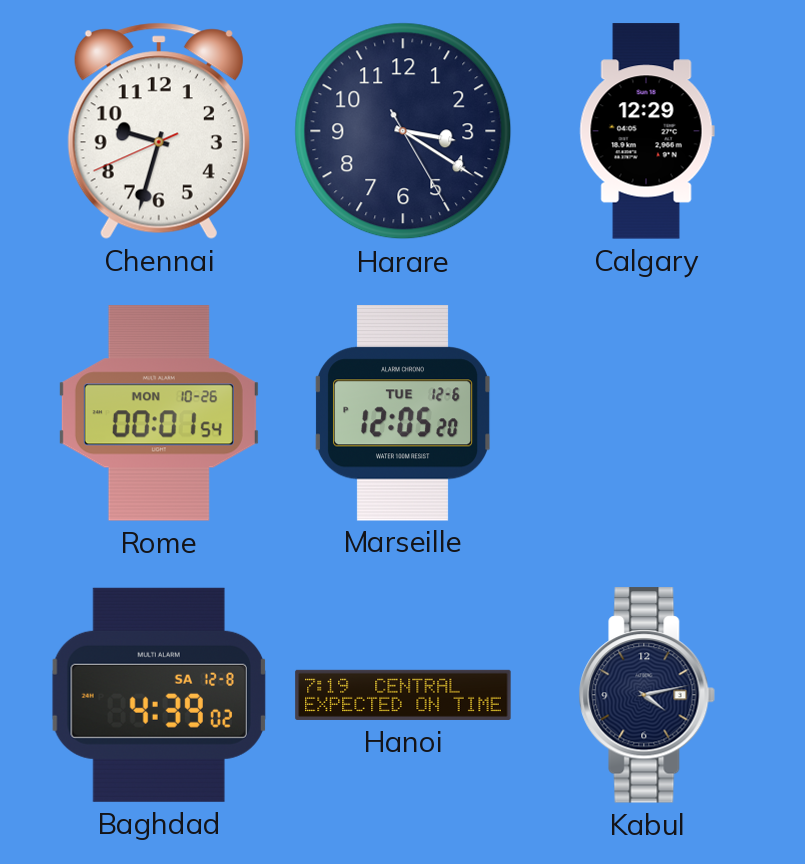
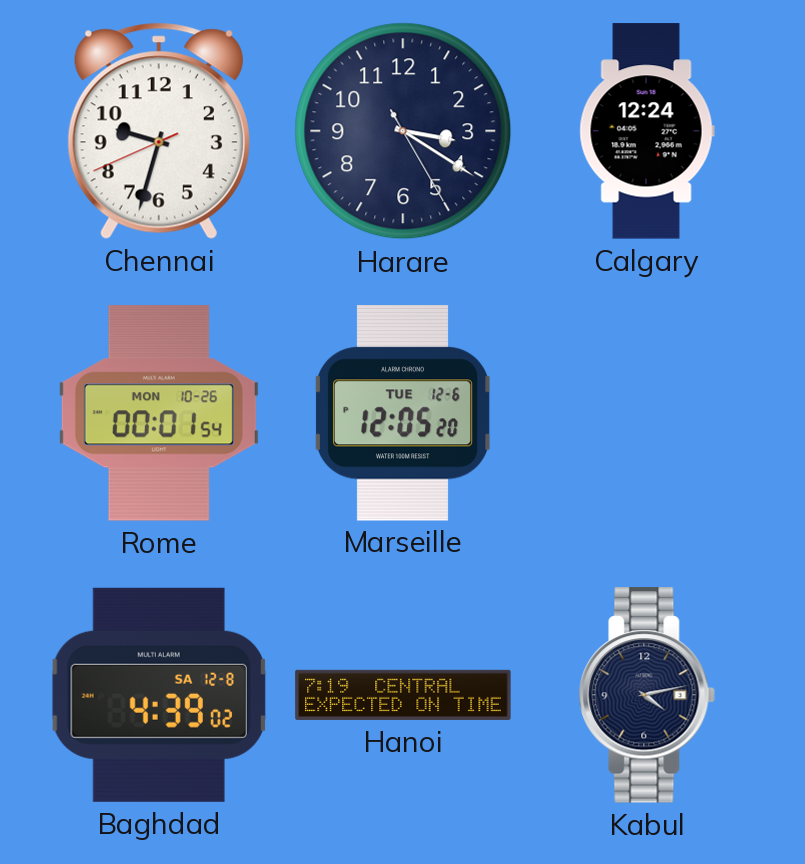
Calgary: 12:29 -> 12:24 (647, 131)
